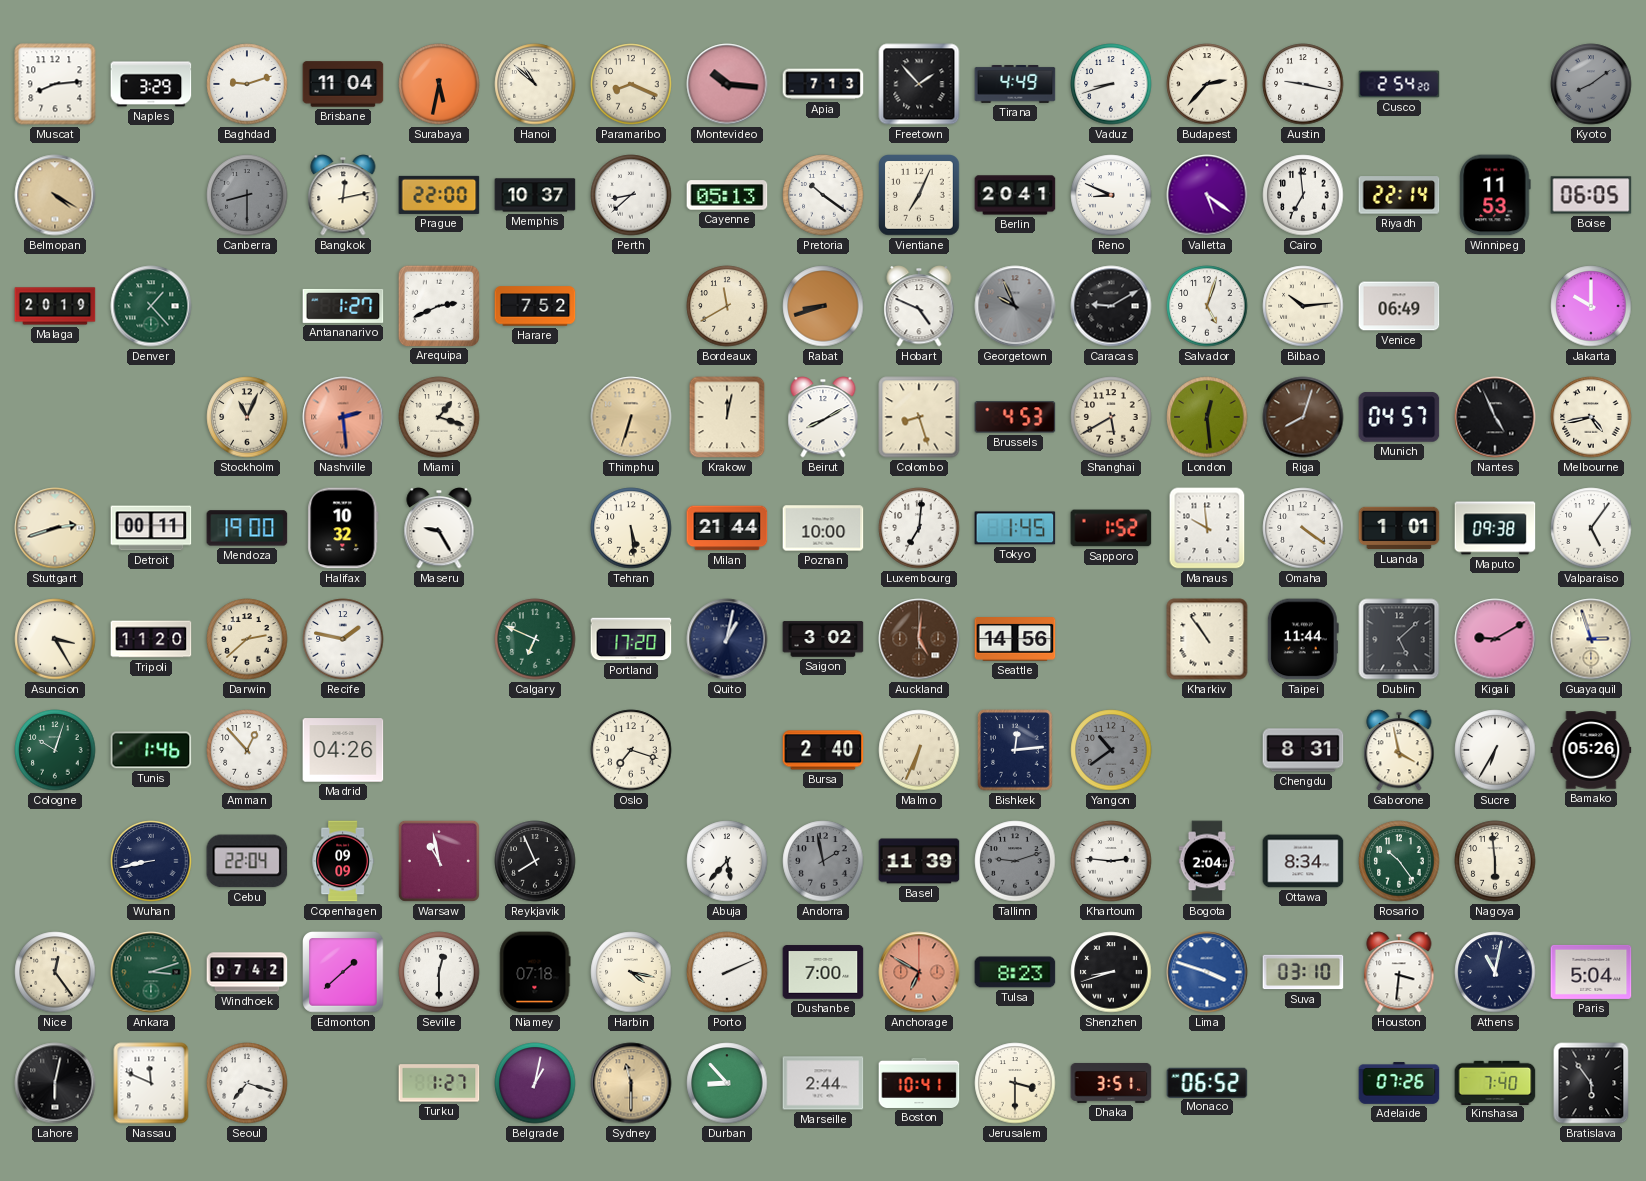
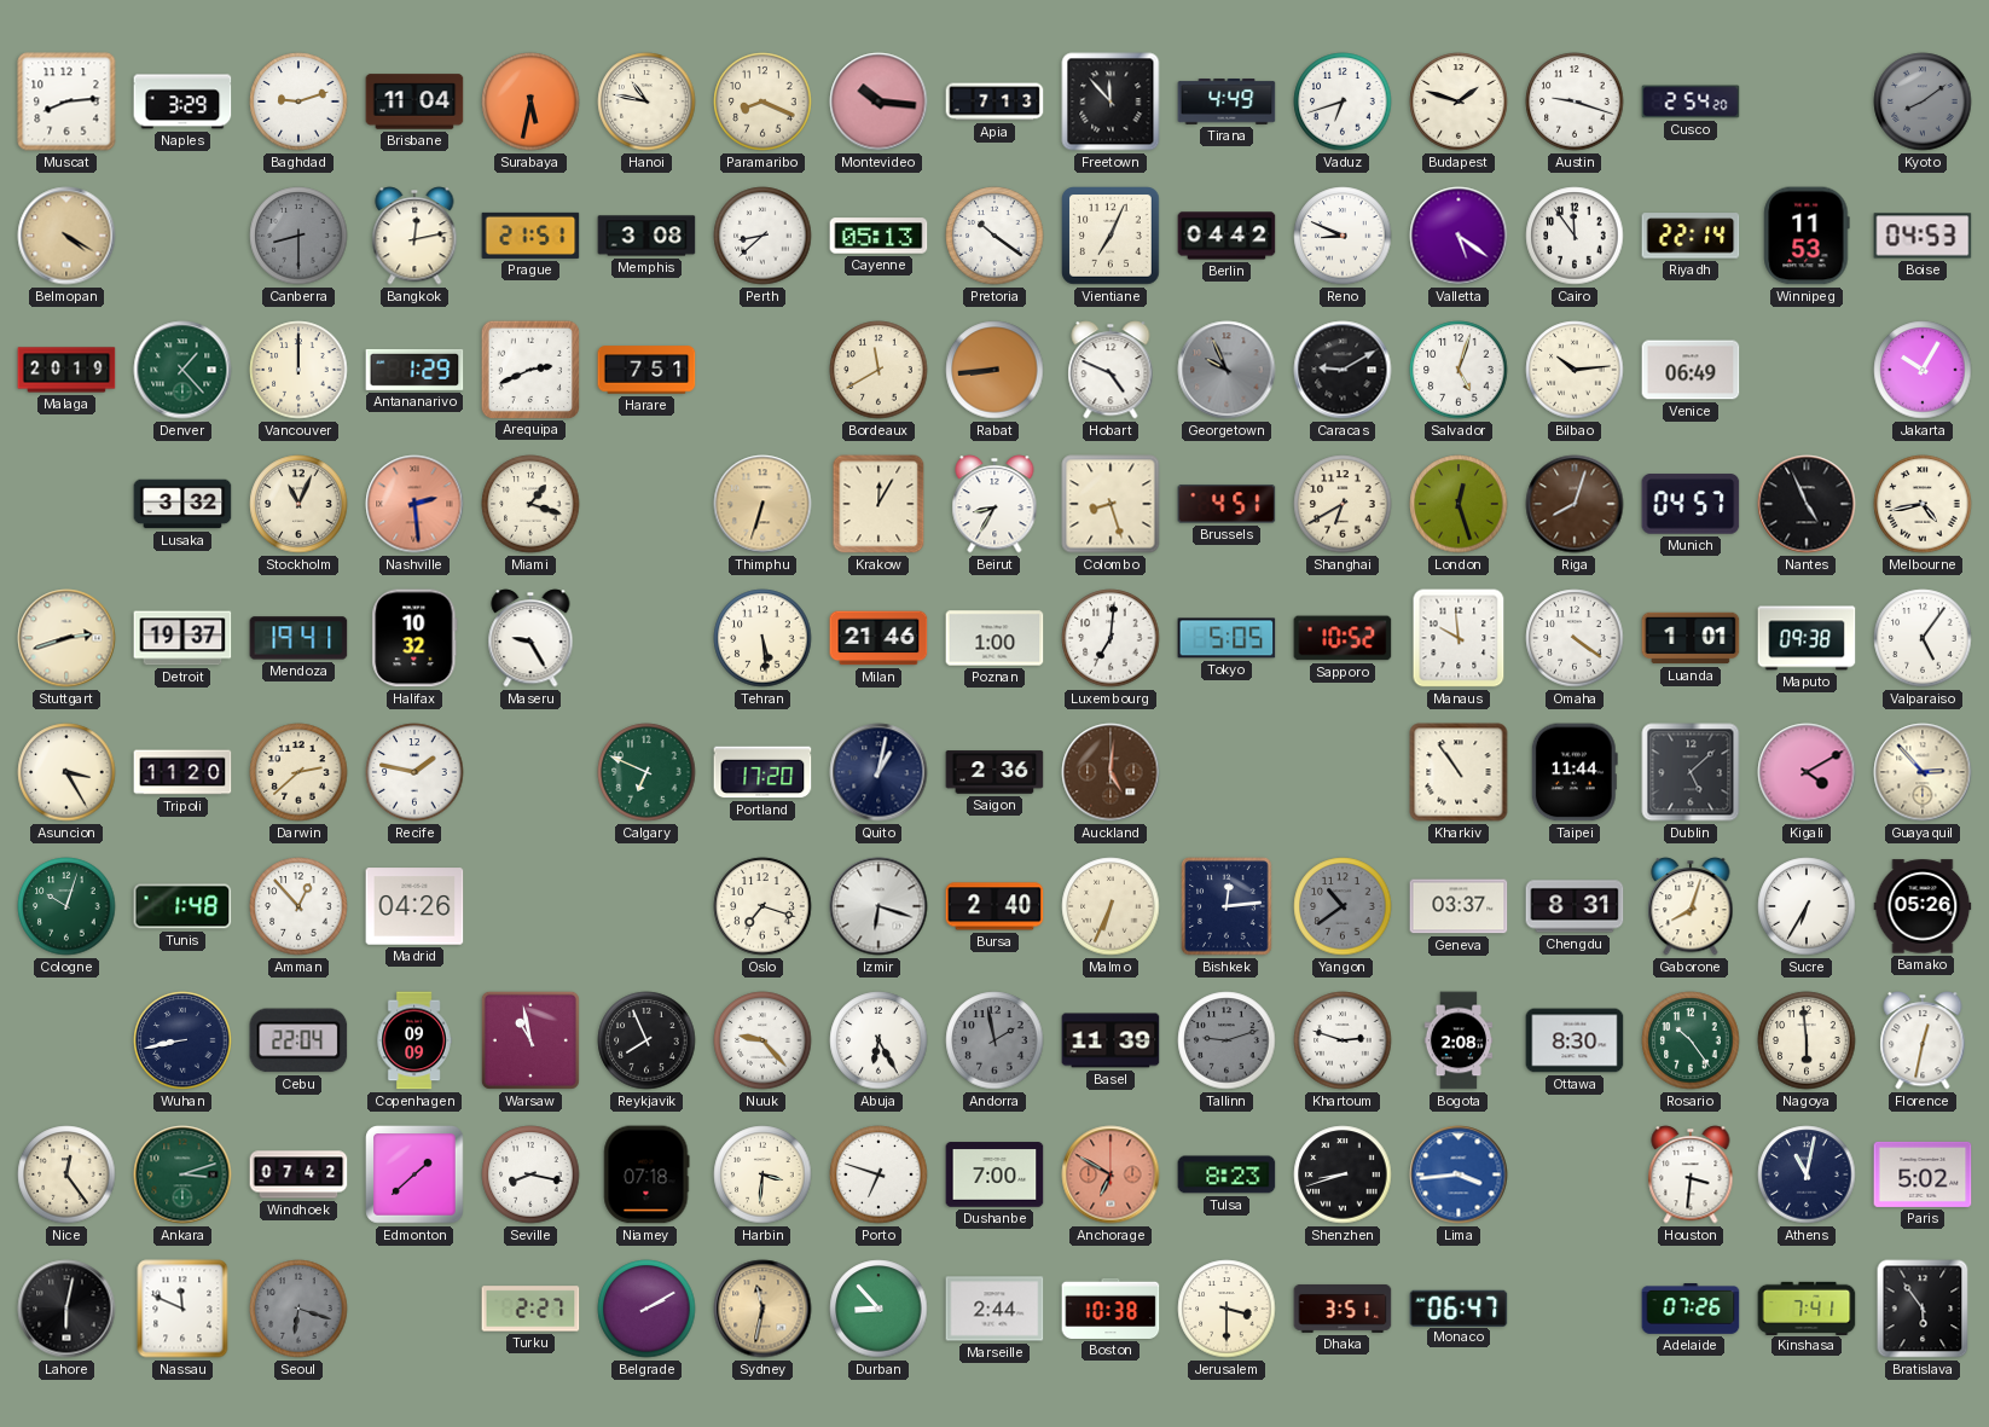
Hanoi: 10:52 -> 10:47 (646, 101)
Freetown: 1:53 -> 11:53 (1111, 101)
Vaduz: 8:42 -> 6:42 (1343, 101)
Budapest: 2:37 -> 1:48 (1459, 101)
Austin: 9:17 -> 9:18 (1575, 101)
Prague: 22:00 -> 21:51 (530, 236)
Memphis: 10:37 -> 3:08 (646, 236)
Berlin: 20:41 -> 04:42 (1227, 236)
Cairo: 6:59 -> 11:54 (1575, 236)
Boise: 06:05 -> 04:53 (1923, 236)
Vancouver: none -> 12:00 (298, 370)
Antananarivo: 1:27 -> 1:29 (414, 370)
Harare: 7:52 -> 7:51 (646, 370)
Rabat: 8:42 -> 8:44 (994, 370)
Jakarta: 10:00 -> 10:05 (1923, 370)
Lusaka: none -> 3:32 (182, 504)
Krakow: 12:02 -> 12:05 (878, 504)
Beirut: 8:10 -> 8:35 (994, 504)
Brussels: 4:53 -> 4:51 (1227, 504)
Shanghai: 5:40 -> 6:40 (1343, 504)
London: 12:29 -> 12:27 (1459, 504)
Detroit: 00:11 -> 19:37 (182, 638)
Mendoza: 19:00 -> 19:41 (298, 638)
Milan: 21:44 -> 21:46 (878, 638)
Poznan: 10:00 -> 1:00 (994, 638)
Tokyo: 1:45 -> 5:05 (1227, 638)
Sapporo: 1:52 -> 10:52 (1343, 638)
Saigon: 3:02 -> 2:36 (994, 772)
Seattle: 14:56 -> none (1015, 639)
Kigali: 9:10 -> 4:10 (1807, 772)
Guayaquil: 2:57 -> 2:53 (1923, 772)
Tunis: 1:46 -> 1:48 (182, 906)
Izmir: none -> 6:18 (878, 906)
Geneva: none -> 03:37 (1459, 906)
Gaborone: 3:58 -> 8:03 (1691, 906)
Nuuk: none -> 9:23 (762, 1040)
Abuja: 5:37 -> 6:25 (878, 1040)
Khartoum: 2:46 -> 2:48 (1343, 1040)
Bogota: 2:04 -> 2:08 (1457, 1040)
Ottawa: 8:34 -> 8:30 (1575, 1040)
Florence: none -> 12:32 (1923, 1040)
Seville: 12:30 -> 8:17 (530, 1174)
Harbin: 4:17 -> 3:31 (762, 1174)
Porto: 2:11 -> 6:48 (878, 1174)
Lima: 3:48 -> 3:44 (1459, 1174)
Suva: 03:10 -> none (1303, 972)
Paris: 5:04 -> 5:02 (1923, 1174)
Seoul: 7:18 -> 6:18 (298, 1309)
Seoul dial: white -> grey (298, 1309)
Turku: 1:27 -> 2:27 (530, 1309)
Belgrade: 1:02 -> 2:10 (646, 1309)
Sydney: 11:30 -> 11:32 (762, 1309)
Boston: 10:41 -> 10:38 (1111, 1309)
Monaco: 06:52 -> 06:47 (1459, 1307)
Kinshasa: 7:40 -> 7:41 (1807, 1307)
